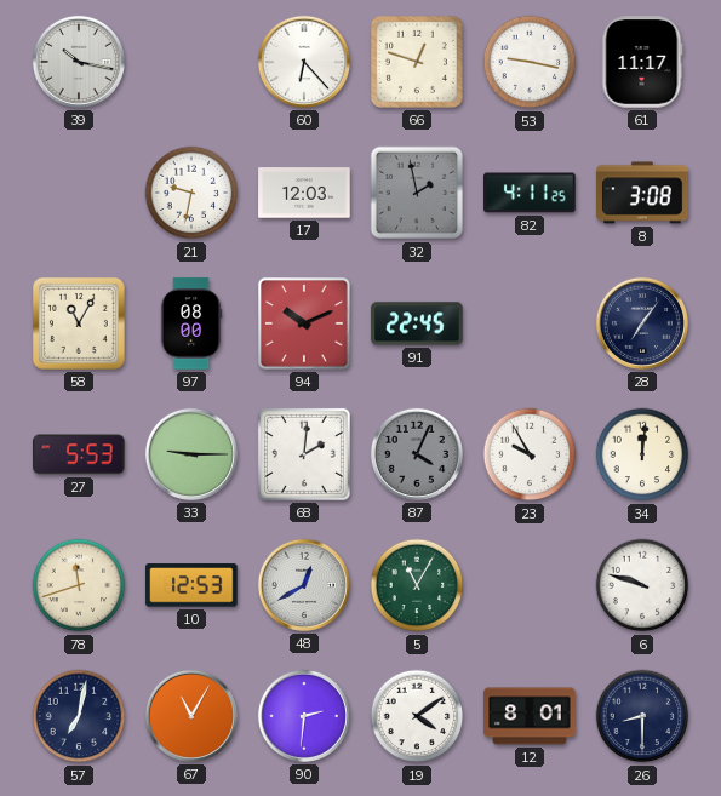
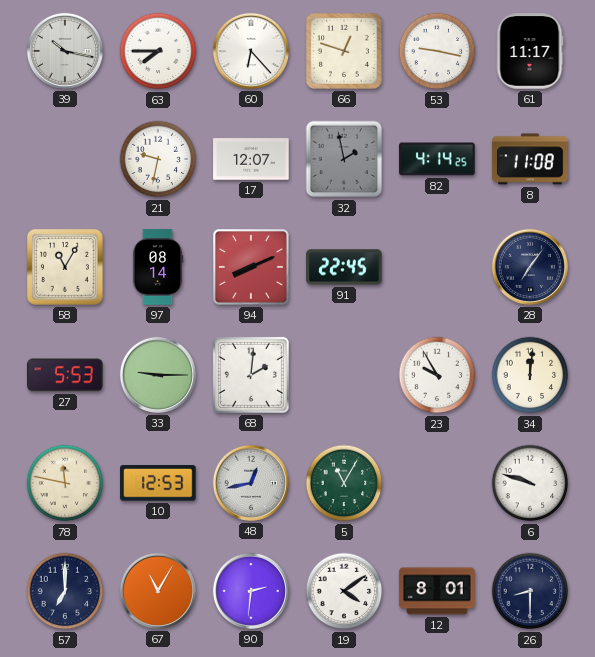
63: none -> 7:45 (158, 51)
17: 12:03 -> 12:07 (251, 159)
82: 4:11 -> 4:14 (437, 159)
8: 3:08 -> 11:08 (530, 159)
97: 08:00 -> 08:14 (158, 267)
94: 10:11 -> 8:11 (251, 267)
87: 4:04 -> none (417, 454)
78: 11:42 -> 11:47 (65, 483)
48: 12:40 -> 12:43 (251, 483)
57: 7:02 -> 7:00 (65, 591)
